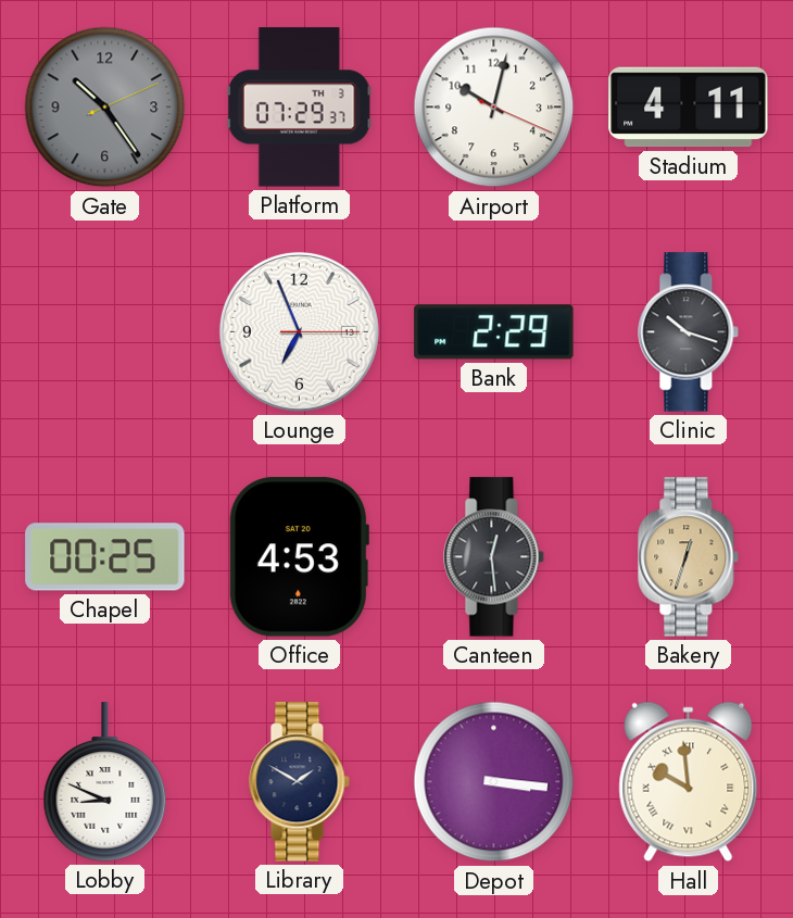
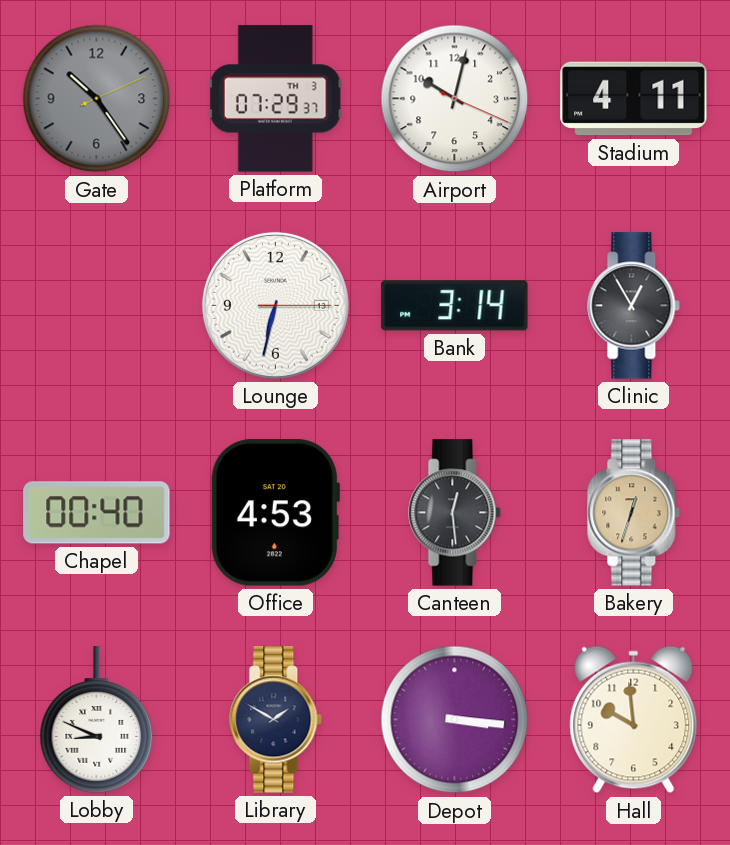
Lounge: 6:56 -> 6:32 (275, 305)
Bank: 2:29 -> 3:14 (455, 306)
Clinic: 10:18 -> 12:55 (634, 306)
Chapel: 00:25 -> 00:40 (97, 513)
Hall numerals: Roman -> Arabic (634, 720)
